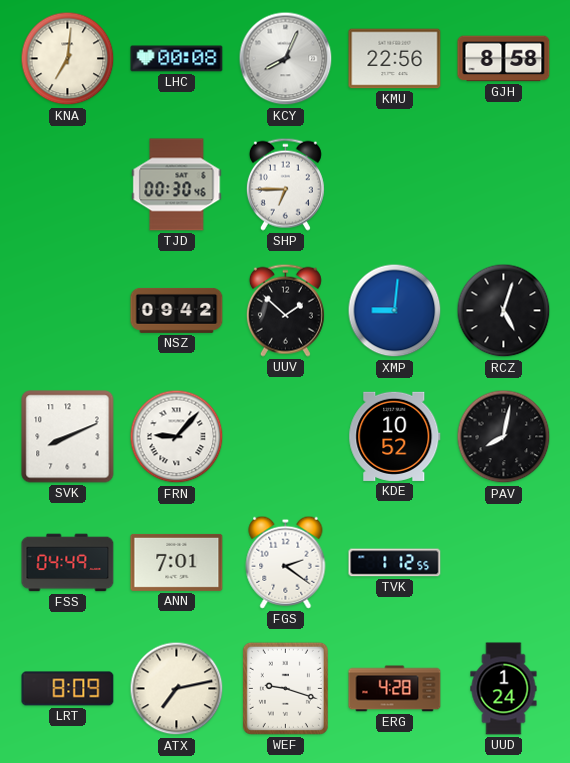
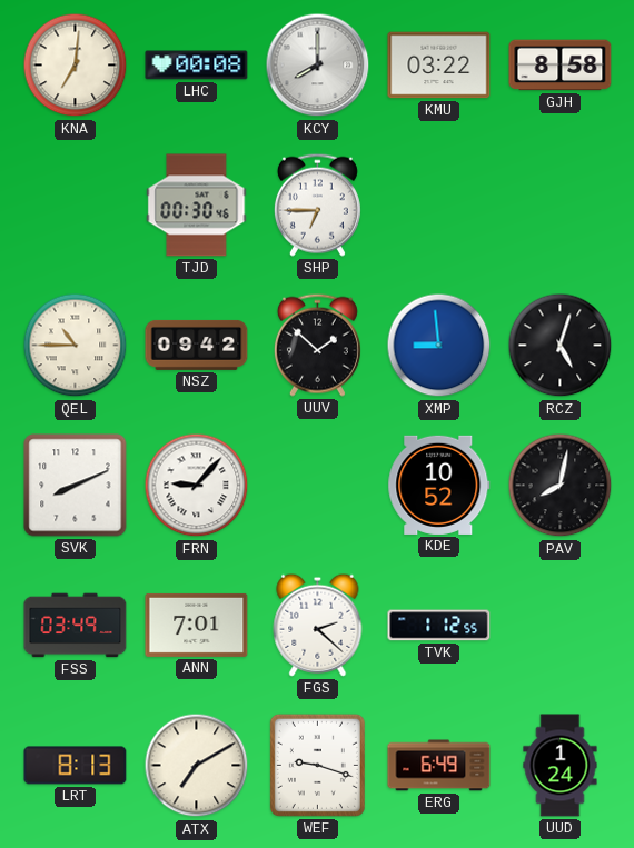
KCY: 8:04 -> 8:00 (318, 66)
KMU: 22:56 -> 03:22 (439, 66)
QEL: none -> 10:45 (76, 346)
XMP: 9:01 -> 8:59 (439, 346)
FSS: 04:49 -> 03:49 (76, 626)
FGS: 2:21 -> 2:22 (318, 625)
LRT: 8:09 -> 8:13 (76, 766)
ATX: 7:13 -> 7:10 (197, 766)
ERG: 4:28 -> 6:49 (439, 766)
